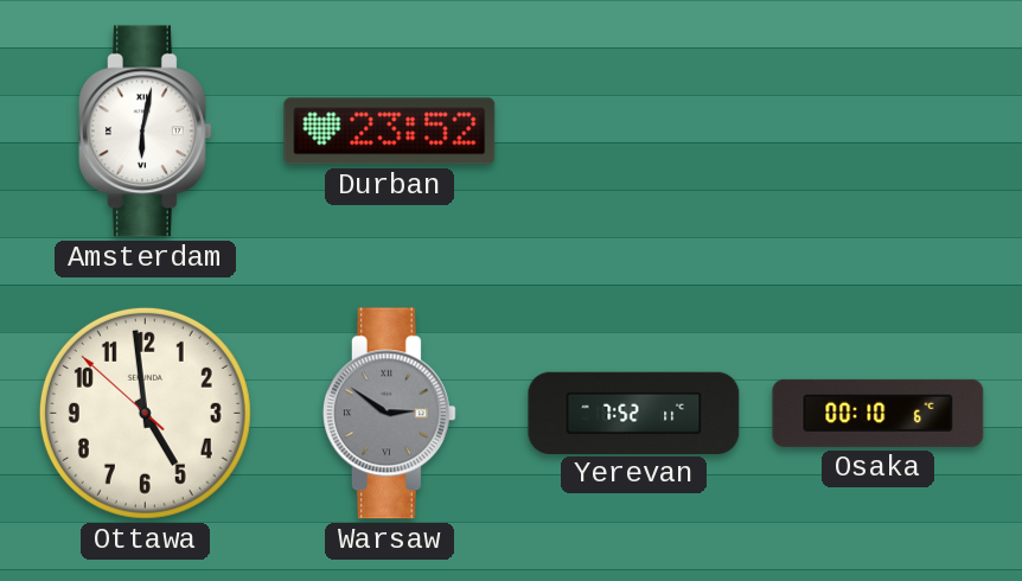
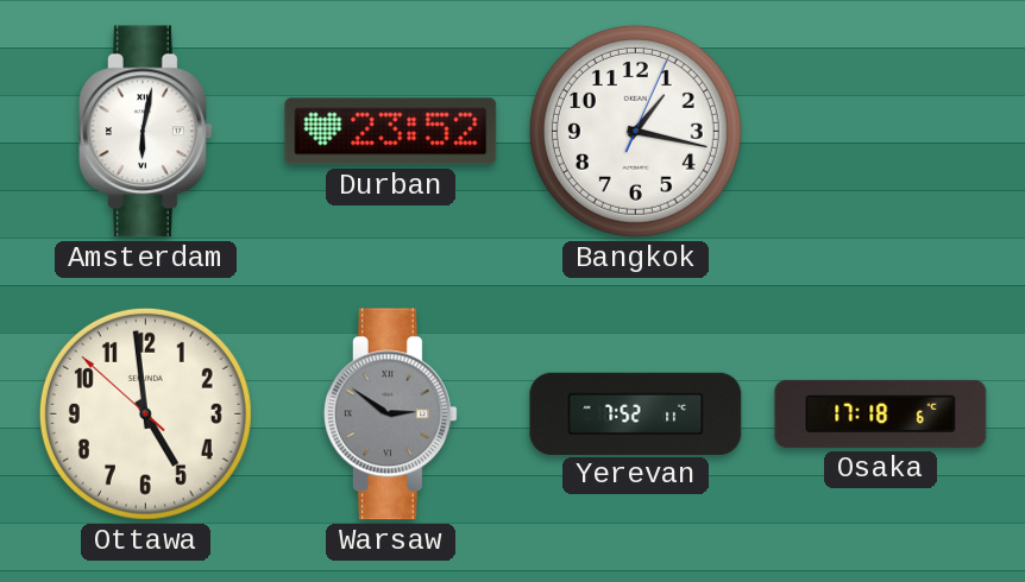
Bangkok: none -> 1:17 (635, 131)
Osaka: 00:10 -> 17:18 (881, 413)
